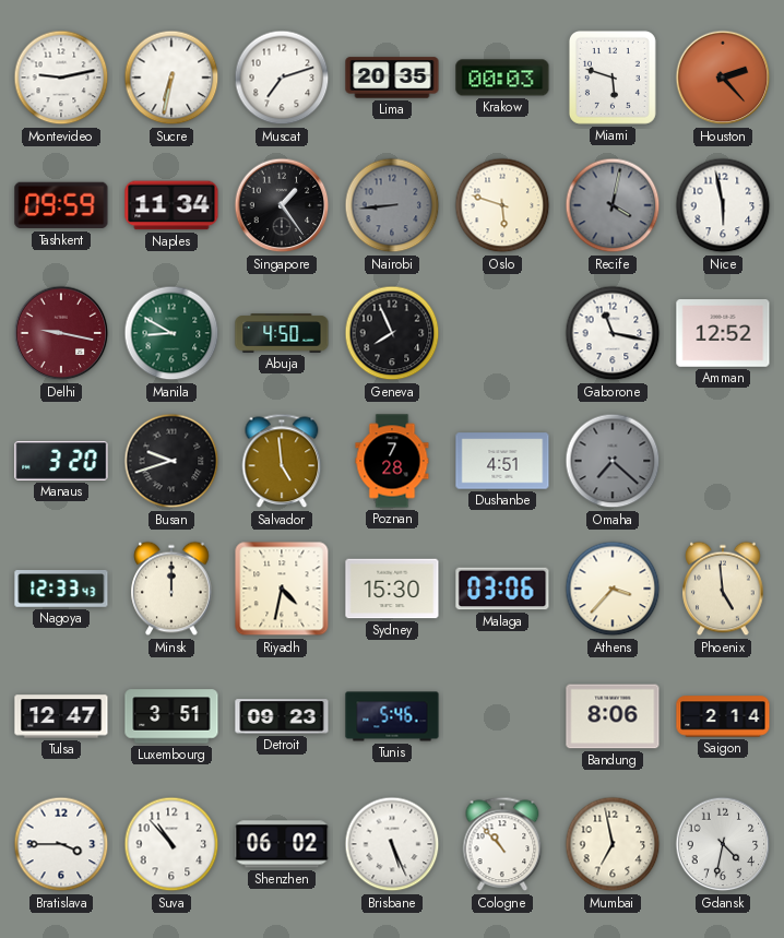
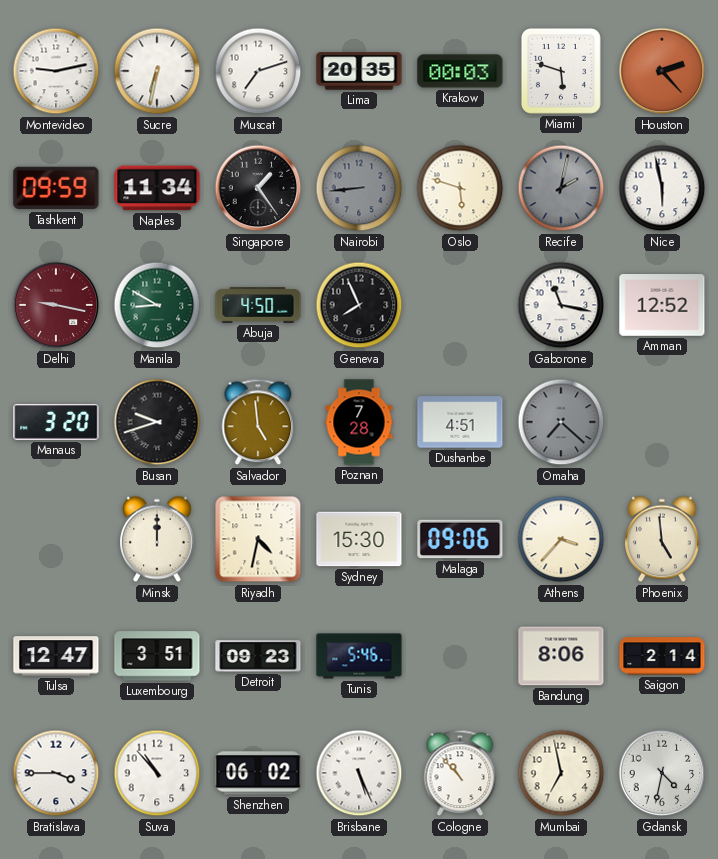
Recife: 4:02 -> 2:02 (561, 188)
Nagoya: 12:33 -> none (61, 589)
Malaga: 03:06 -> 09:06 (460, 539)
